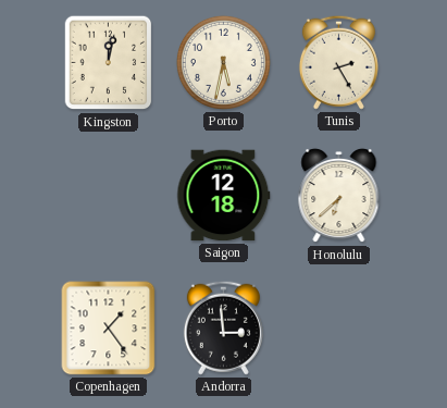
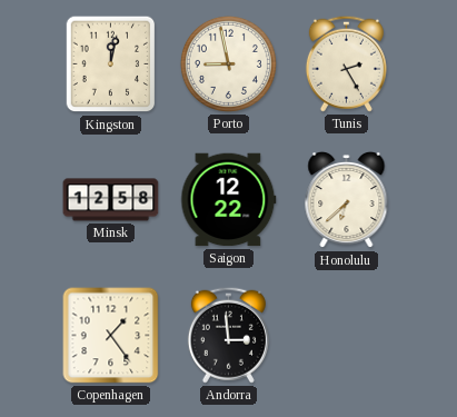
Porto: 5:32 -> 8:58 (228, 63)
Minsk: none -> 12:58 (111, 200)
Saigon: 12:18 -> 12:22 (229, 200)
